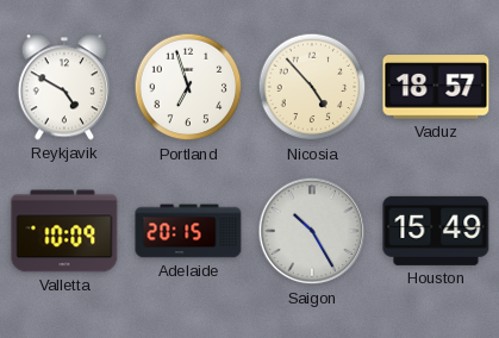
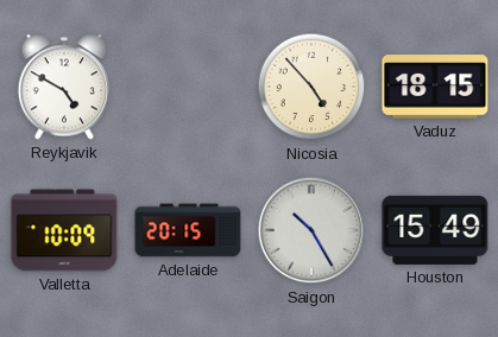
Portland: 6:57 -> none (188, 87)
Vaduz: 18:57 -> 18:15 (435, 87)
